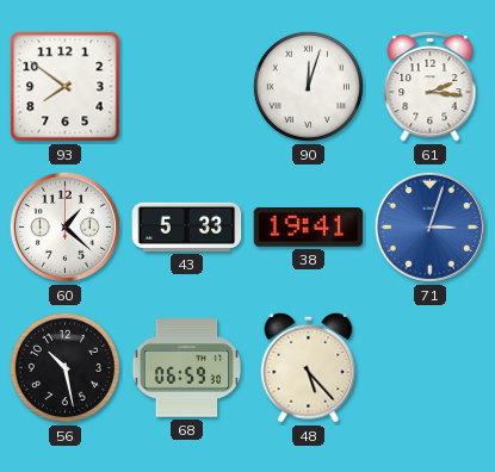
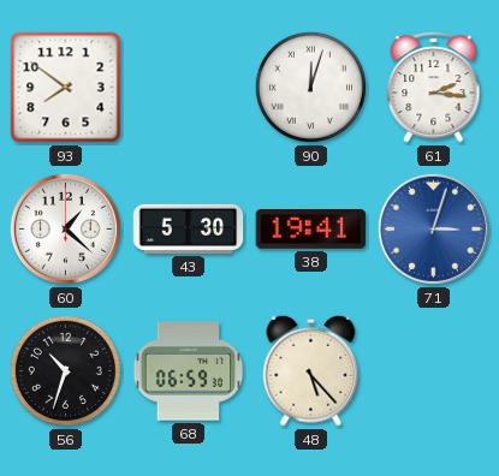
43: 5:33 -> 5:30 (189, 228)
56: 10:28 -> 10:33 (65, 370)
